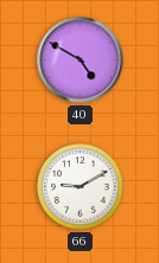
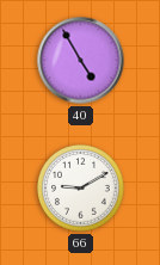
40: 4:50 -> 4:55 (81, 61)
